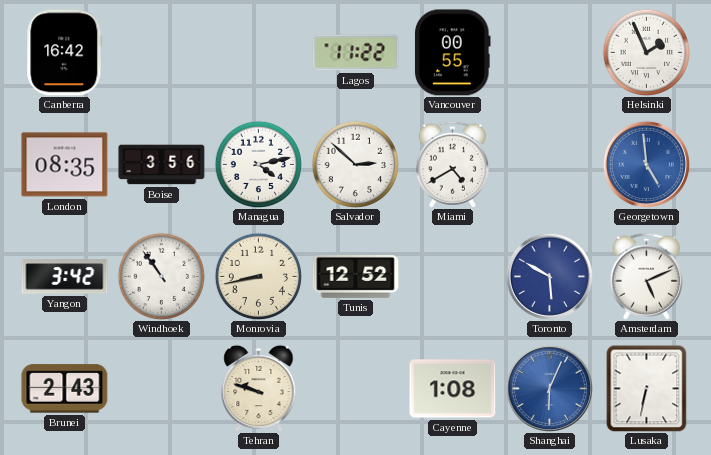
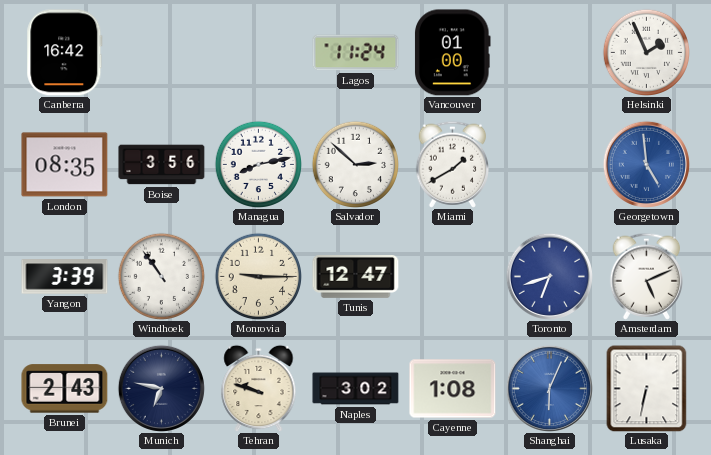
Lagos: 11:22 -> 11:24 (356, 53)
Vancouver: 00:55 -> 01:00 (453, 53)
Managua: 4:13 -> 8:13 (258, 164)
Miami: 4:40 -> 1:40 (453, 164)
Yangon: 3:42 -> 3:39 (65, 277)
Monrovia: 8:43 -> 9:15 (258, 276)
Tunis: 12:52 -> 12:47 (356, 277)
Toronto: 5:50 -> 6:42 (549, 276)
Munich: none -> 6:47 (161, 388)
Naples: none -> 3:02 (356, 389)
